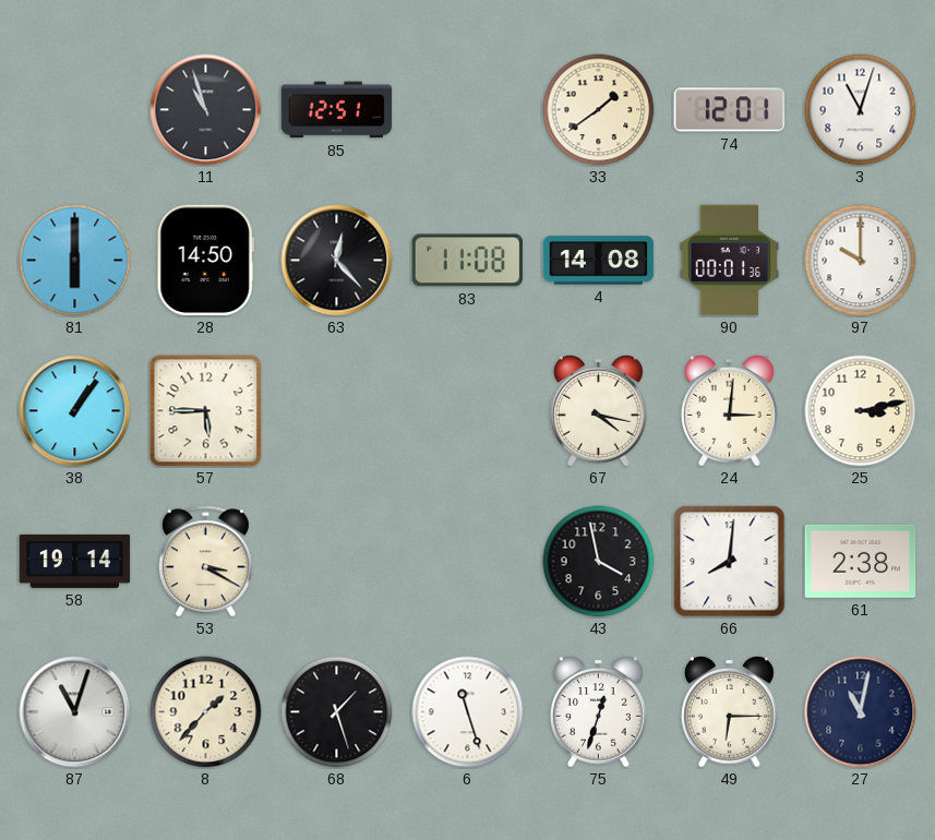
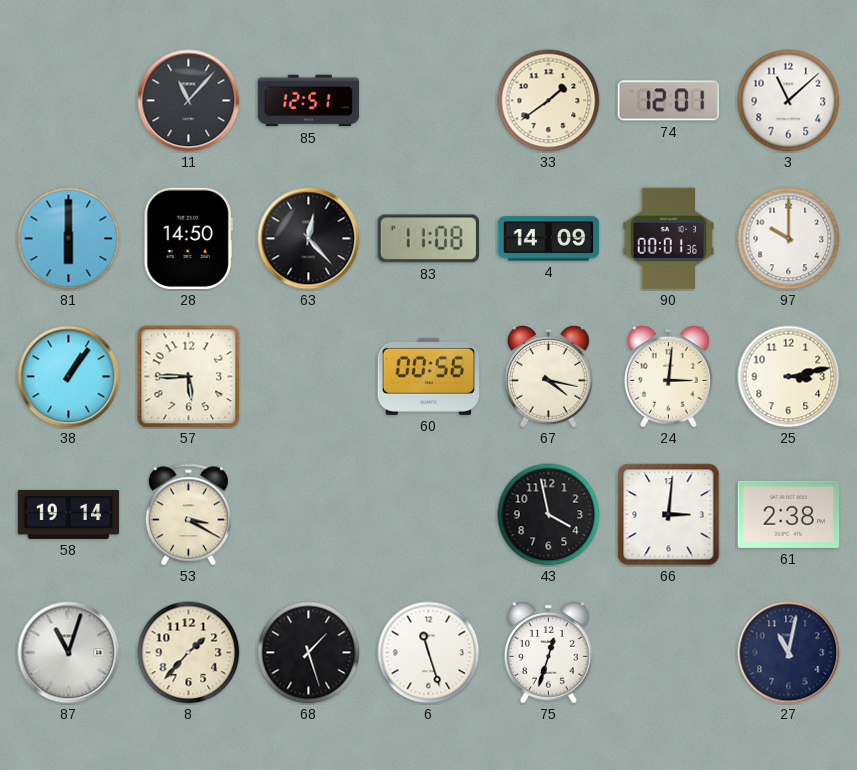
11: 10:57 -> 11:07 (189, 101)
3: 11:03 -> 11:08 (789, 101)
4: 14:08 -> 14:09 (549, 239)
60: none -> 00:56 (429, 376)
66: 8:01 -> 3:01 (669, 515)
49: 6:15 -> none (730, 711)
